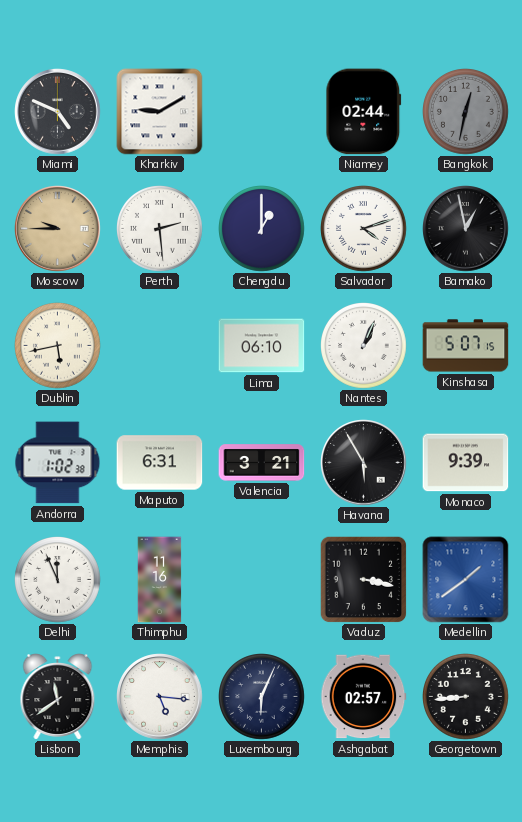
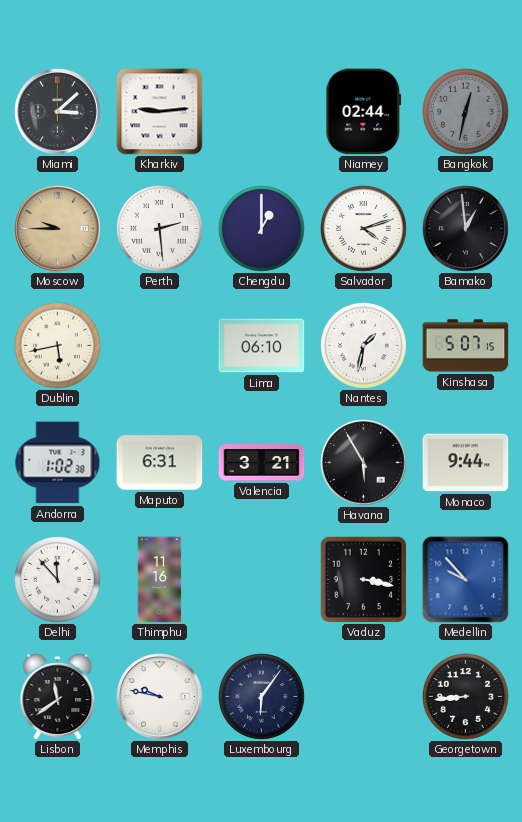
Miami: 4:49 -> 3:08 (58, 112)
Kharkiv: 9:10 -> 9:14 (160, 112)
Bamako: 12:58 -> 12:59 (466, 229)
Nantes: 1:04 -> 1:32 (364, 346)
Monaco: 9:39 -> 9:44 (466, 463)
Delhi: 11:56 -> 11:53 (58, 580)
Medellin: 1:39 -> 9:53 (466, 580)
Memphis: 5:16 -> 9:47 (160, 697)
Luxembourg: 6:04 -> 6:06 (262, 697)
Ashgabat: 02:57 -> none (363, 697)
